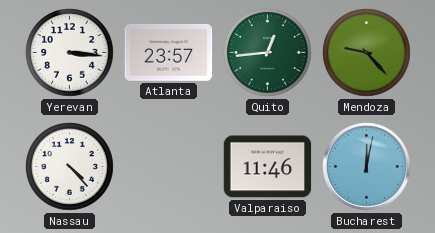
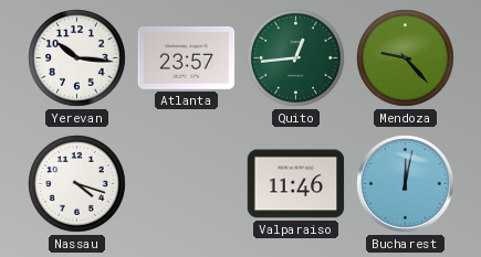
Yerevan: 3:16 -> 10:16 (77, 58)
Nassau: 4:23 -> 4:18 (77, 184)
